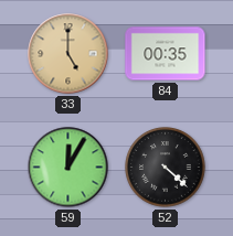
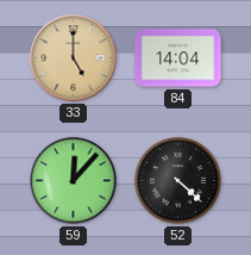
84: 00:35 -> 14:04 (178, 58)
59: 12:05 -> 12:07 (74, 181)
